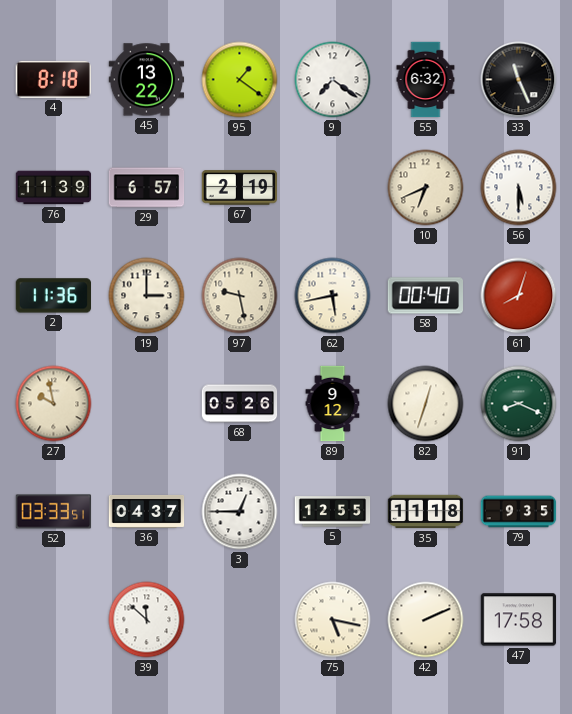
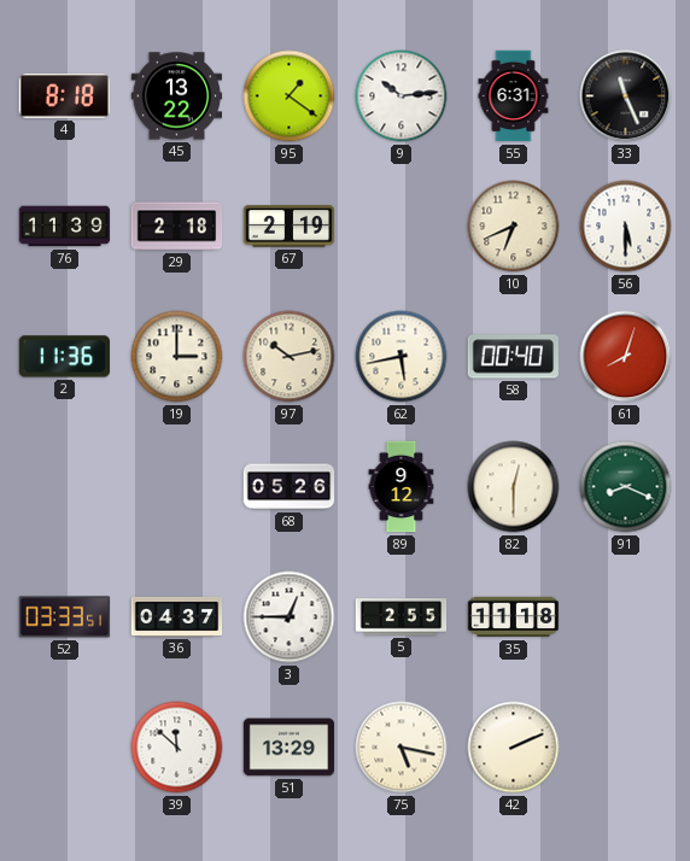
9: 7:21 -> 10:14 (402, 96)
55: 6:32 -> 6:31 (514, 96)
29: 6:57 -> 2:18 (177, 227)
97: 9:28 -> 10:13 (290, 357)
27: 9:58 -> none (54, 404)
82: 12:33 -> 12:30 (514, 487)
5: 12:55 -> 2:55 (402, 617)
79: 9:35 -> none (519, 512)
51: none -> 13:29 (290, 748)
47: 17:58 -> none (519, 620)
